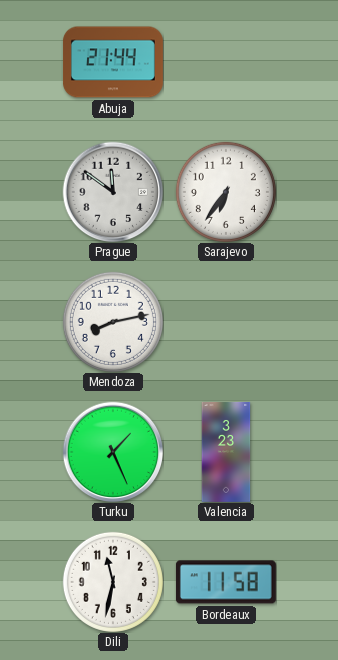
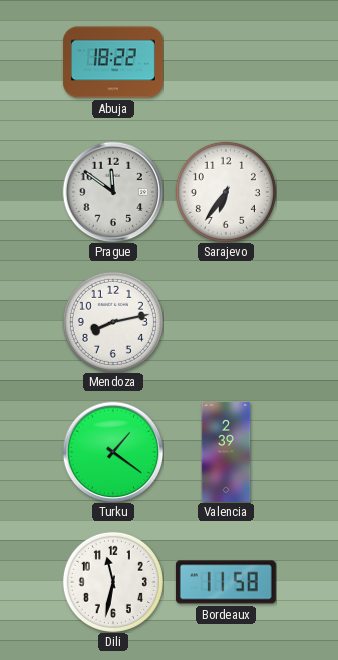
Abuja: 21:44 -> 18:22 (113, 62)
Turku: 1:26 -> 1:21 (113, 452)
Valencia: 3:23 -> 2:39 (226, 452)
